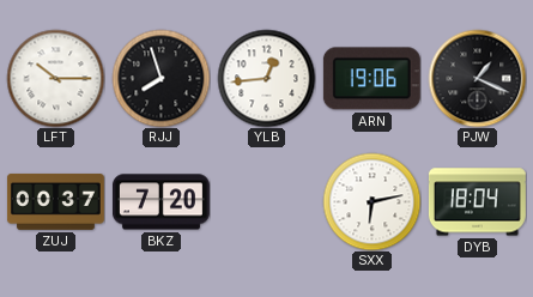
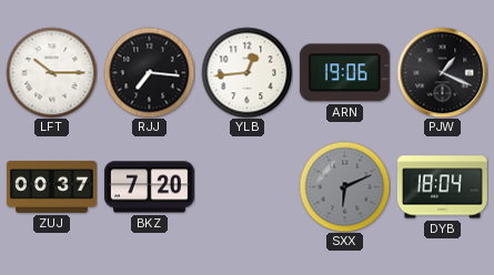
RJJ: 7:57 -> 7:16 (149, 72)
SXX: 6:13 -> 6:11 (344, 186)
SXX dial: white -> grey (344, 186)
